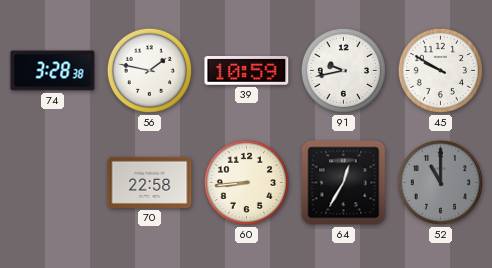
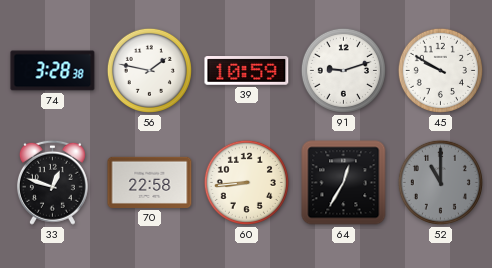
91: 9:43 -> 9:12 (343, 70)
33: none -> 12:48 (52, 182)
